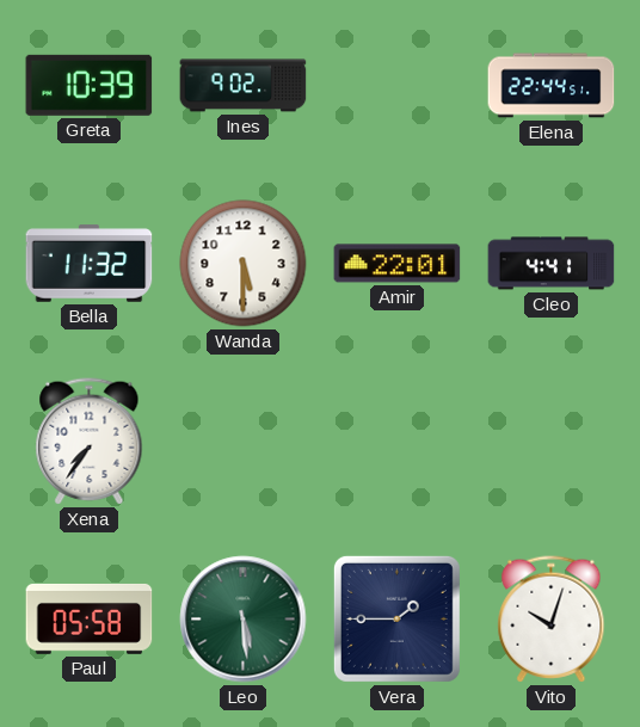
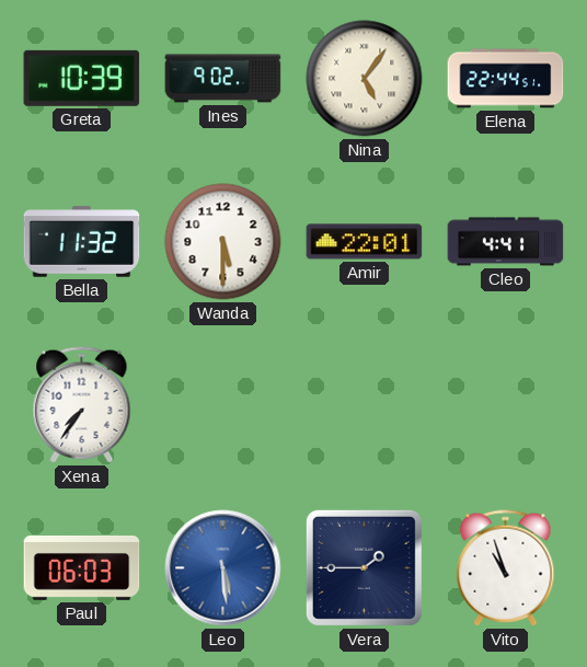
Nina: none -> 5:06 (365, 79)
Paul: 05:58 -> 06:03 (82, 568)
Leo dial: green -> blue (223, 568)
Vito: 10:03 -> 10:57 (506, 568)
